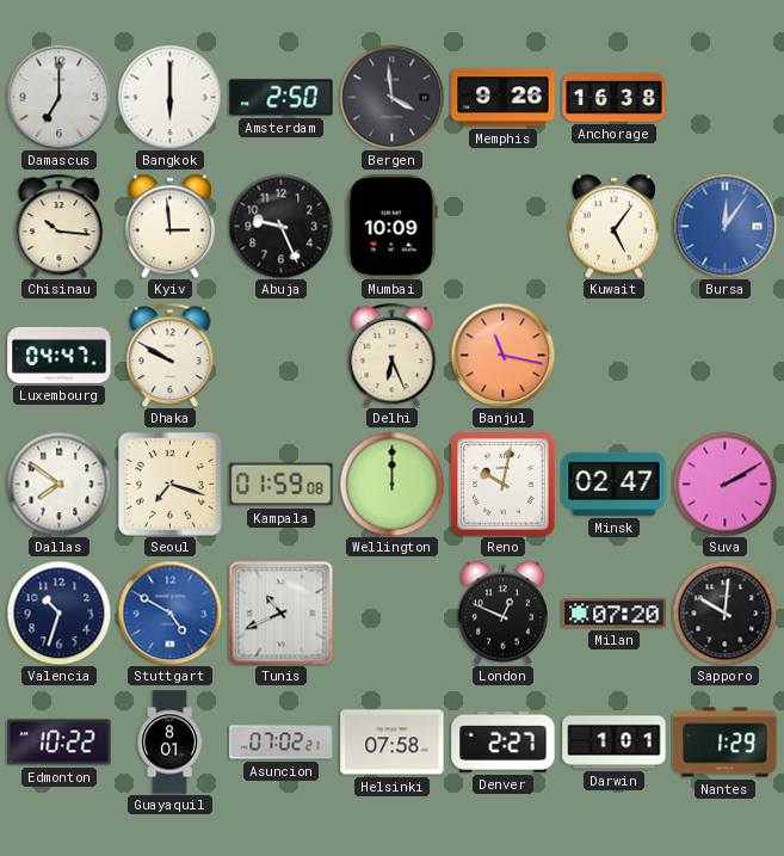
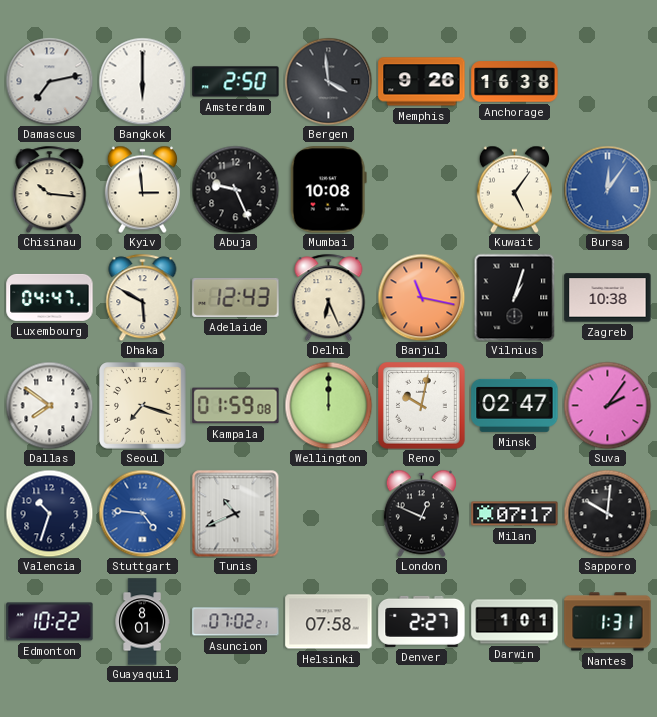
Damascus: 7:00 -> 7:13 (49, 81)
Mumbai: 10:09 -> 10:08 (328, 190)
Dhaka: 9:50 -> 5:50 (143, 297)
Adelaide: none -> 12:43 (236, 297)
Vilnius: none -> 1:03 (515, 297)
Zagreb: none -> 10:38 (608, 298)
Suva: 2:10 -> 2:06 (607, 405)
Stuttgart: 4:50 -> 4:46 (142, 513)
Milan: 07:20 -> 07:17 (515, 514)
Nantes: 1:29 -> 1:31 (608, 622)
